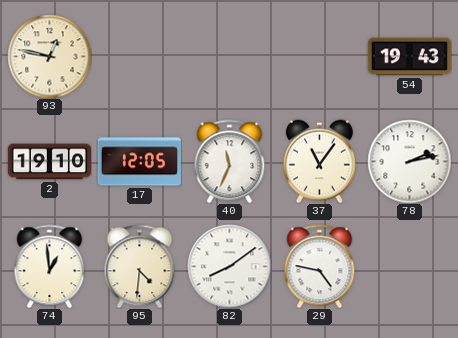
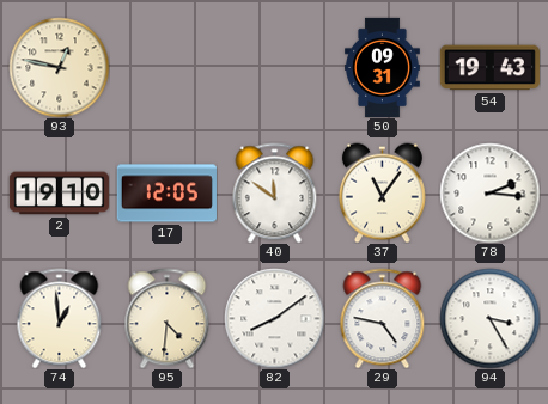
50: none -> 09:31 (383, 67)
40: 11:34 -> 11:51 (275, 192)
78: 2:13 -> 2:16 (489, 192)
94: none -> 3:25 (489, 318)
